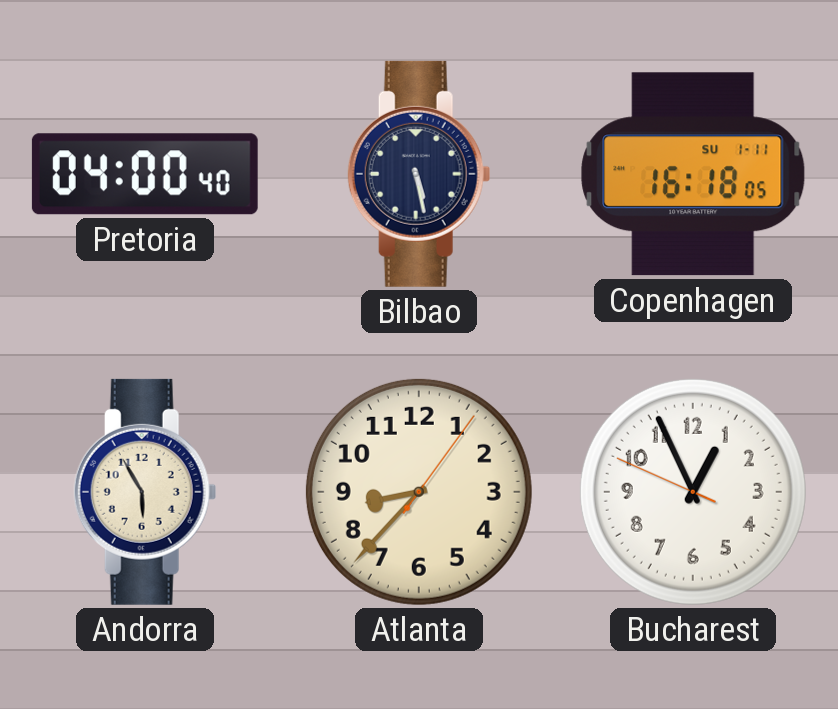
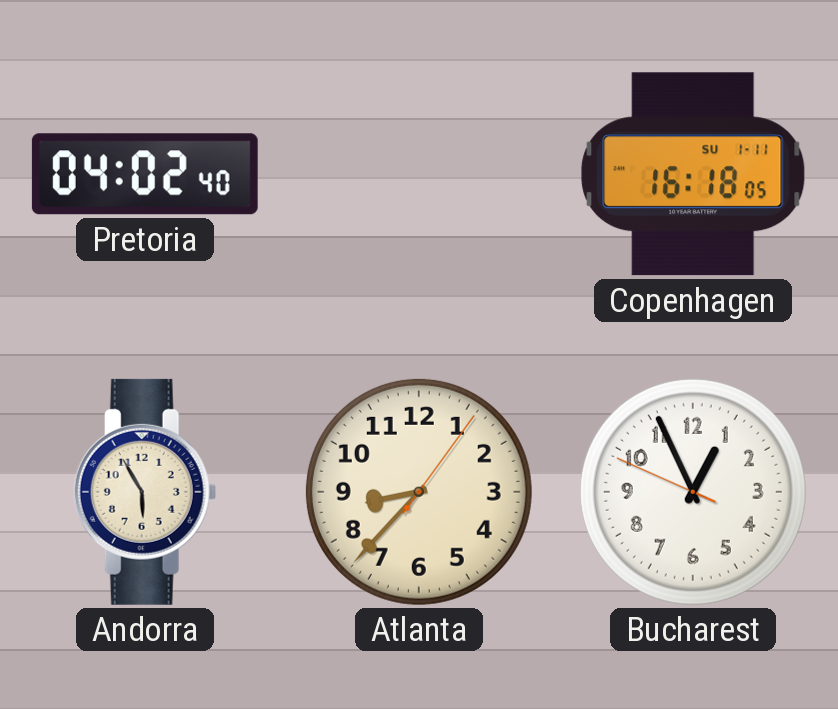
Pretoria: 04:00 -> 04:02 (145, 174)
Bilbao: 5:28 -> none (419, 174)
